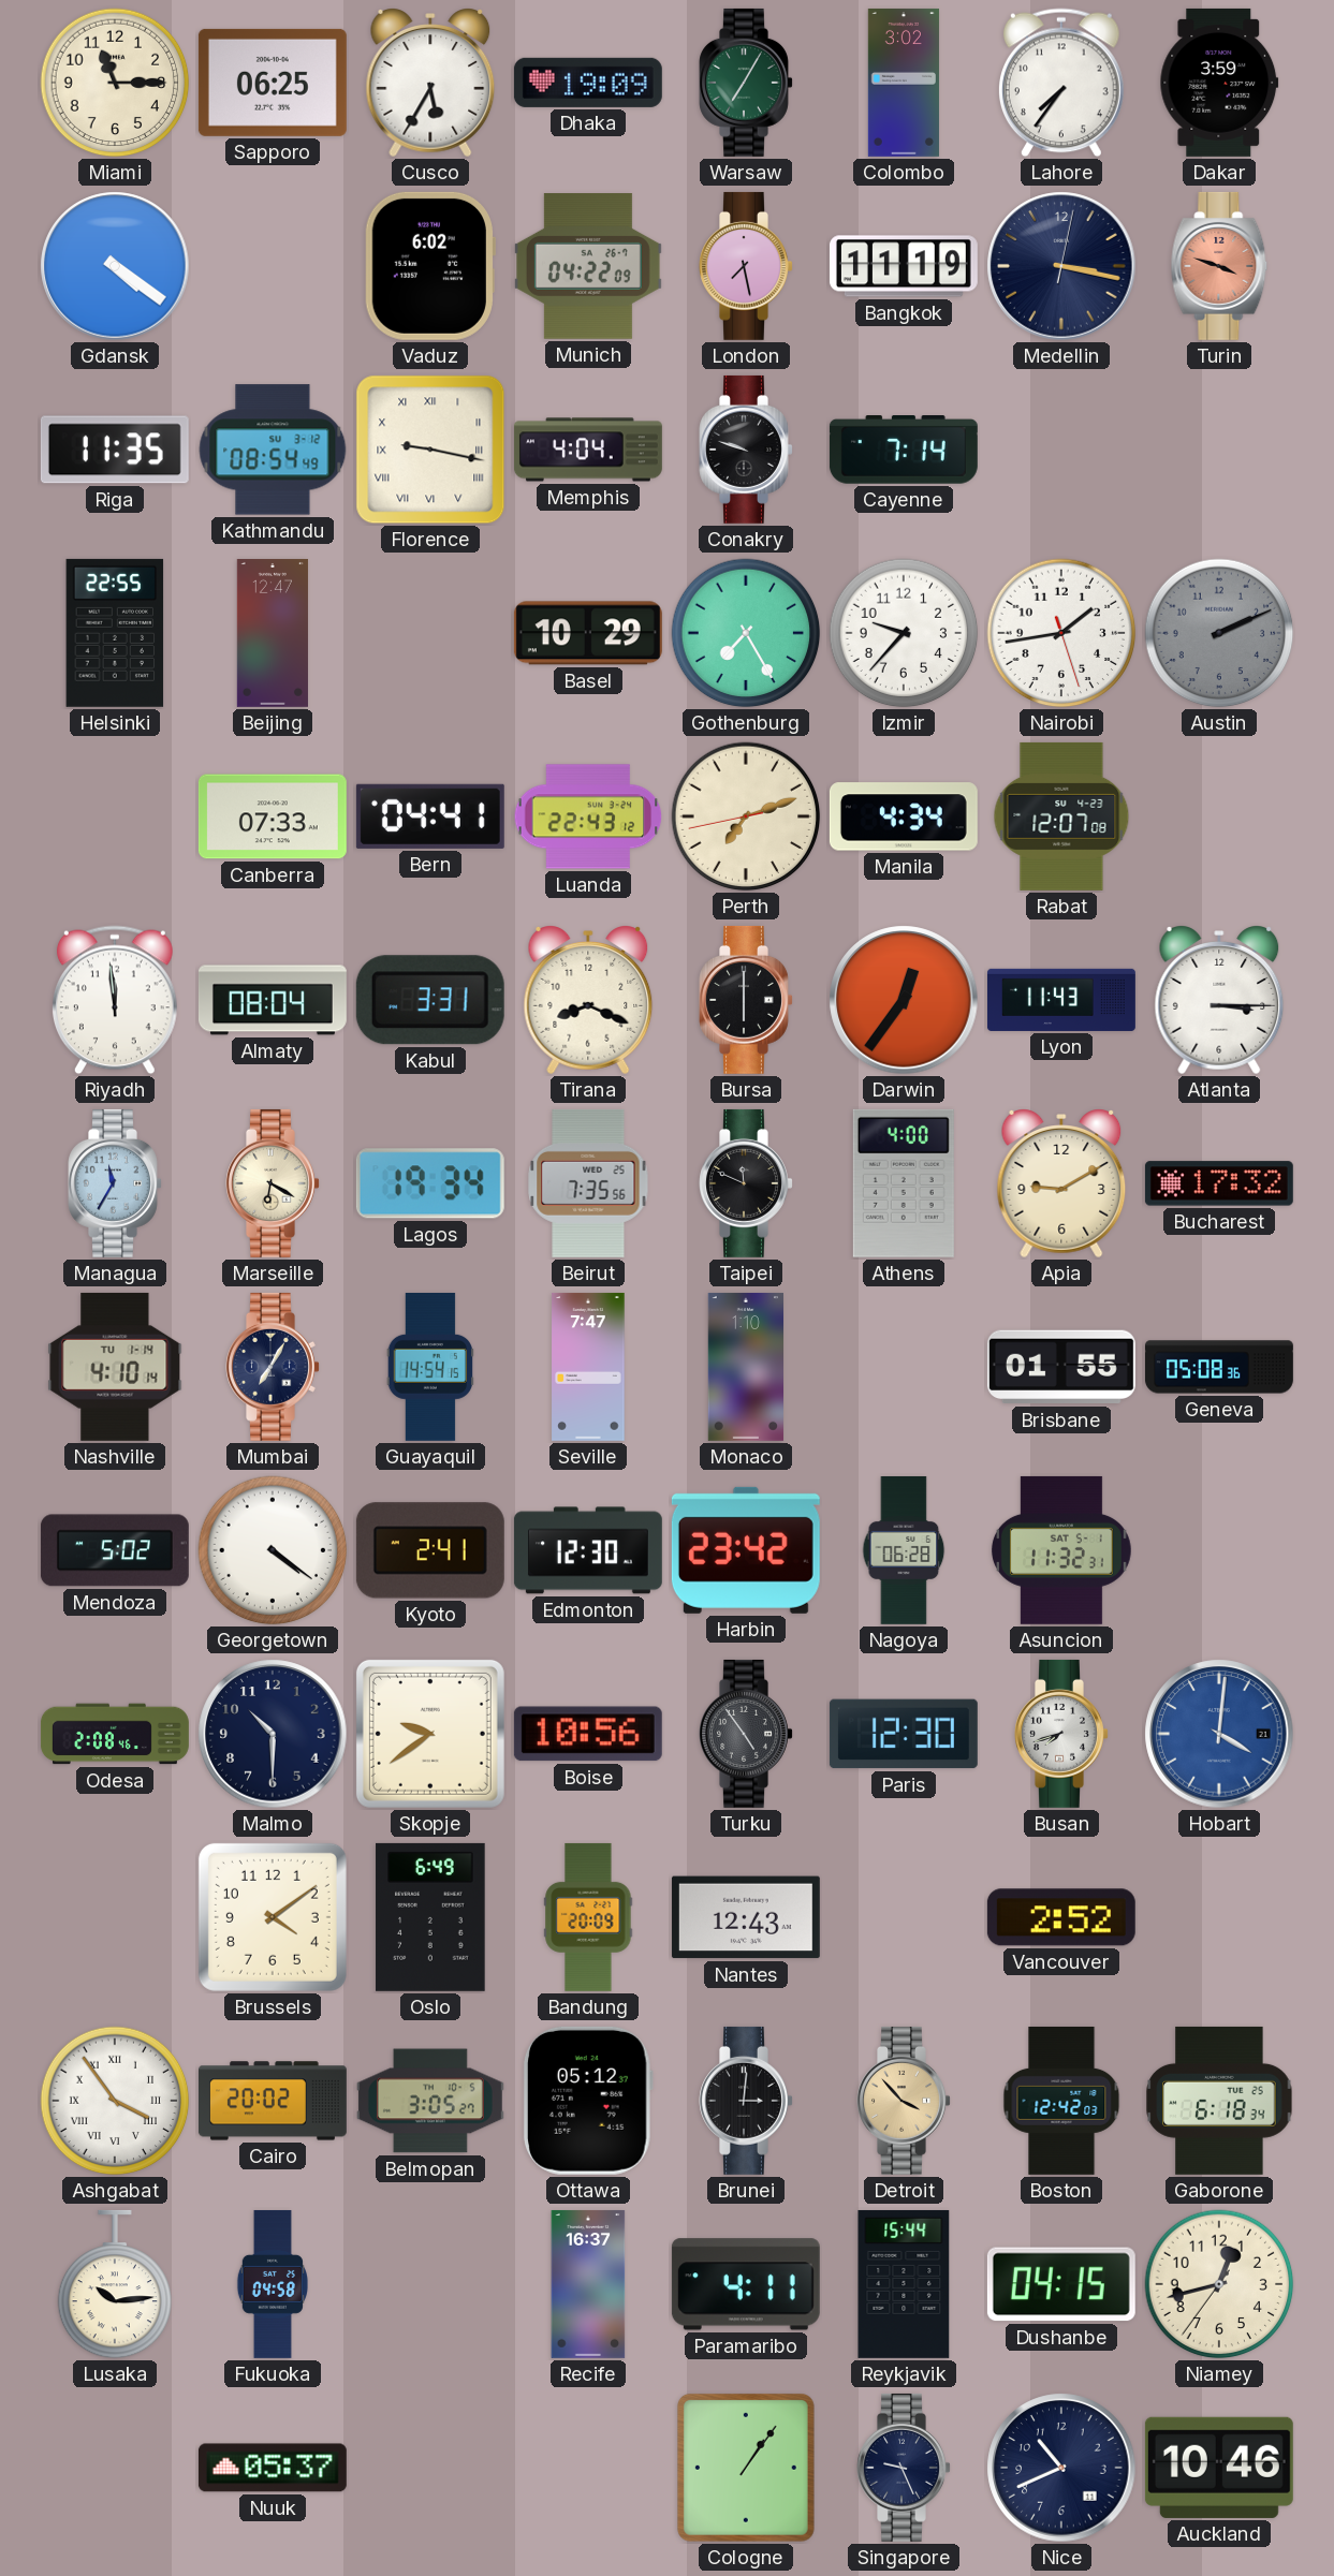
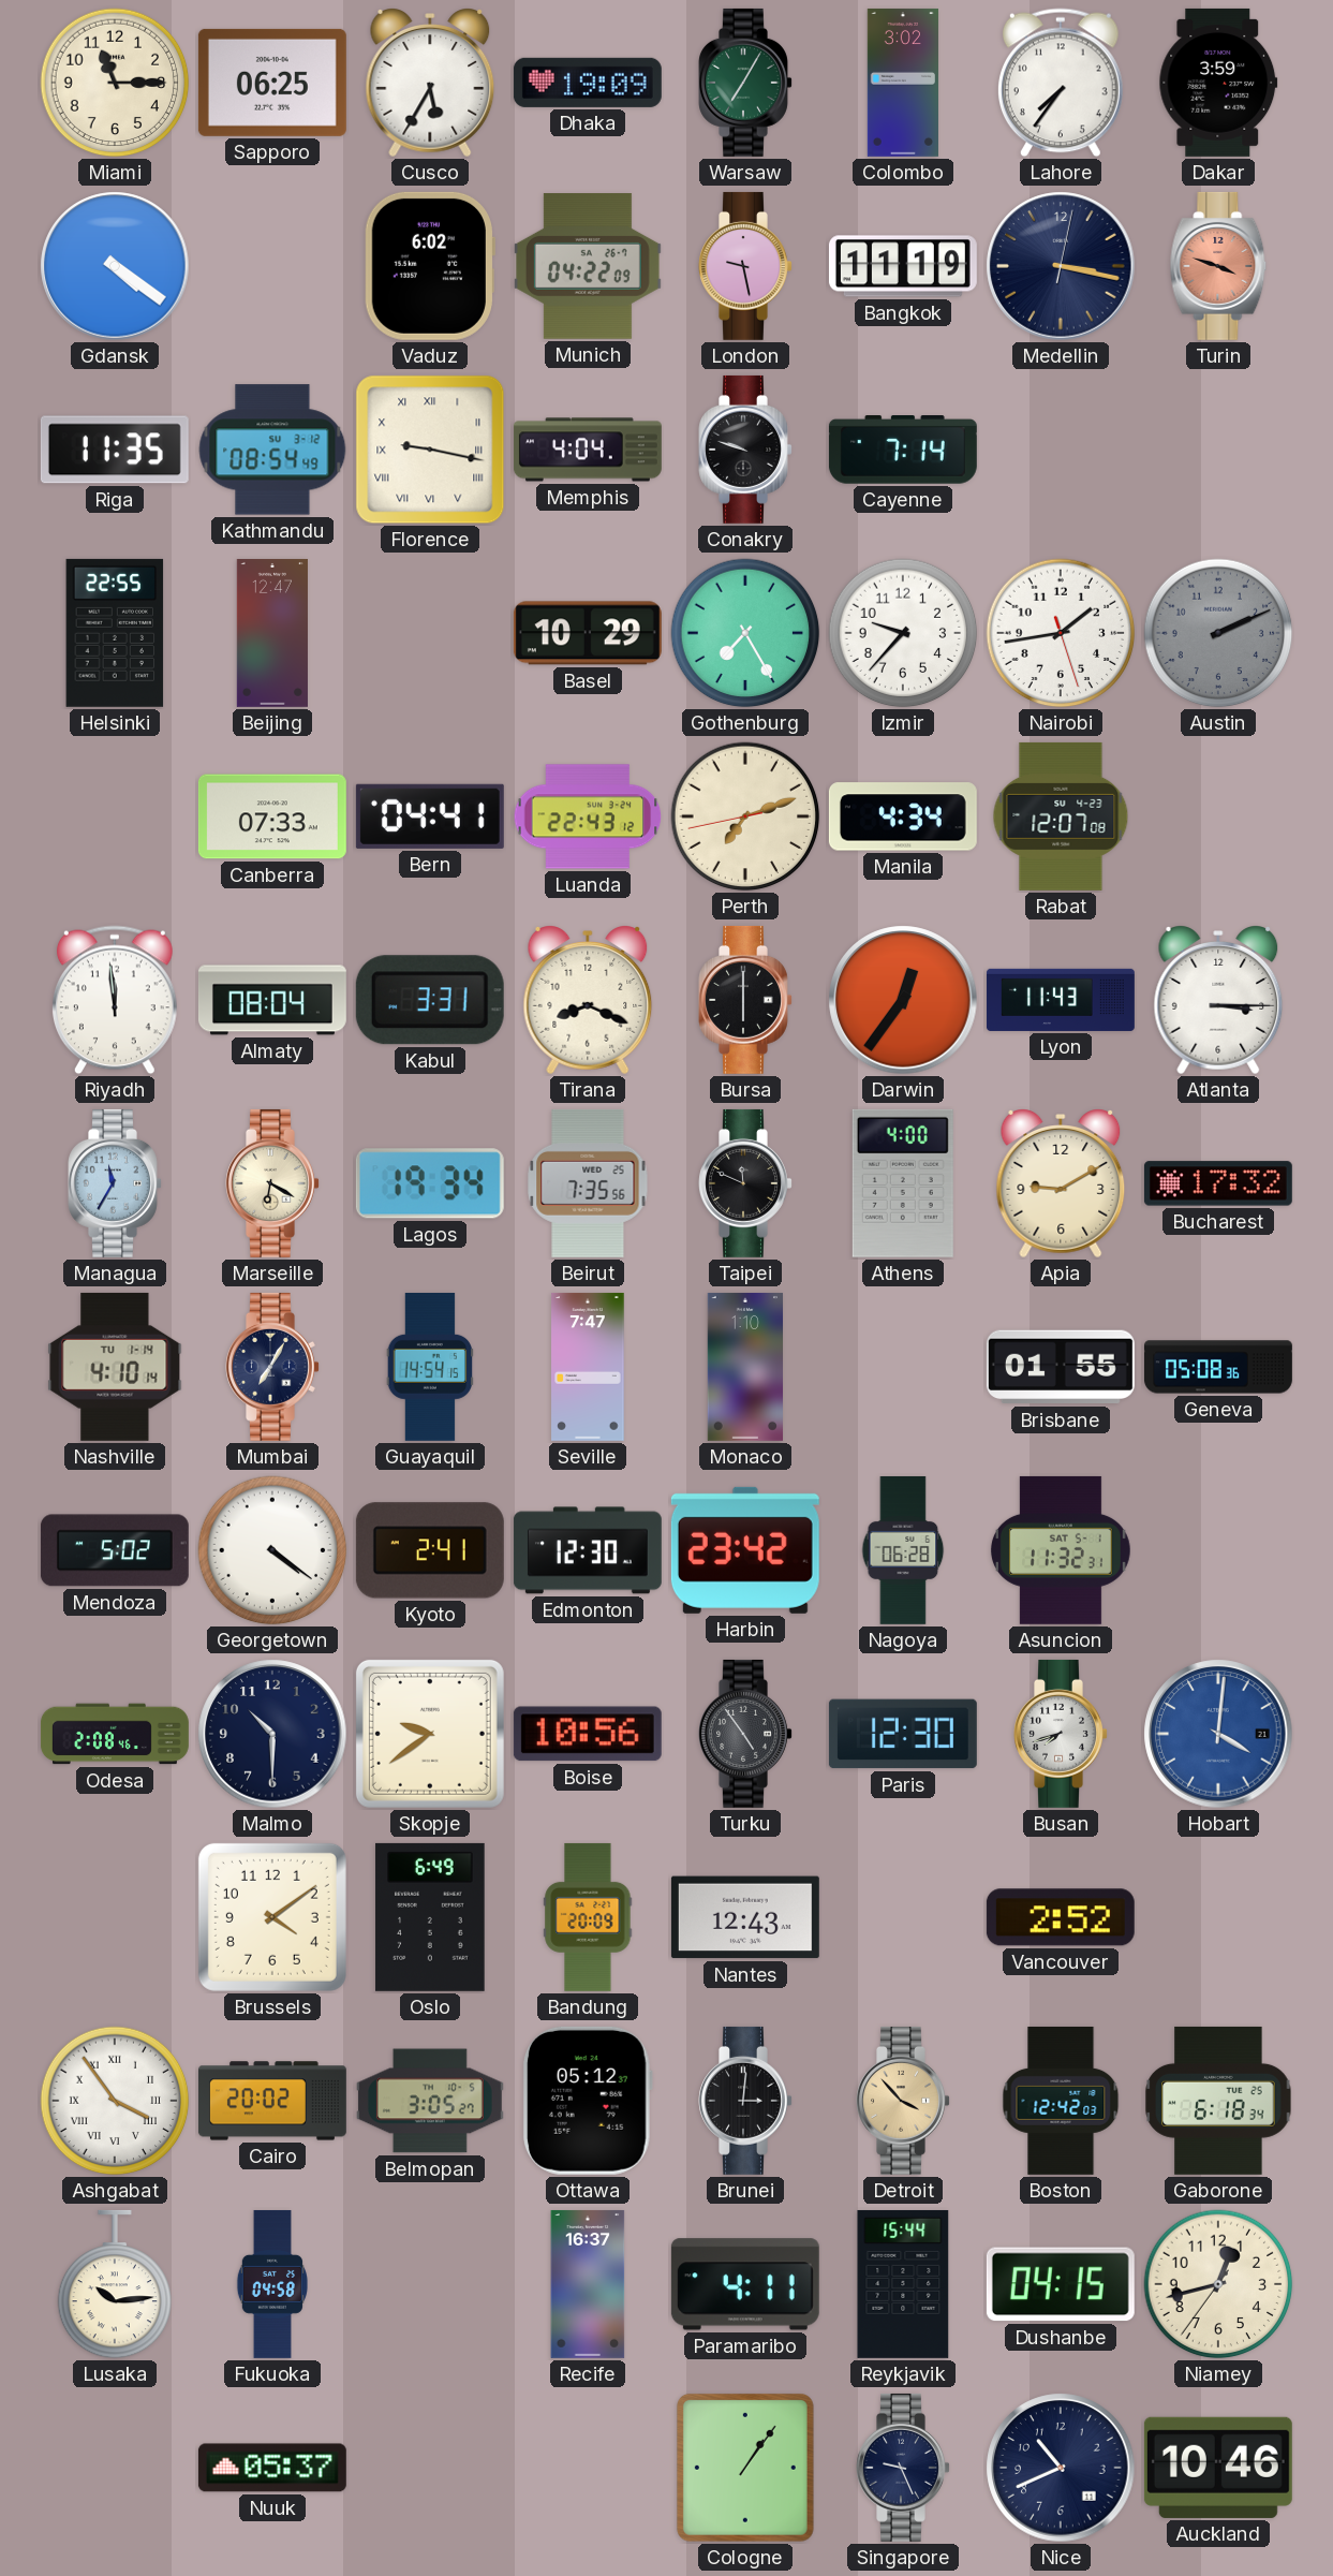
London: 7:28 -> 9:28 (745, 266)
